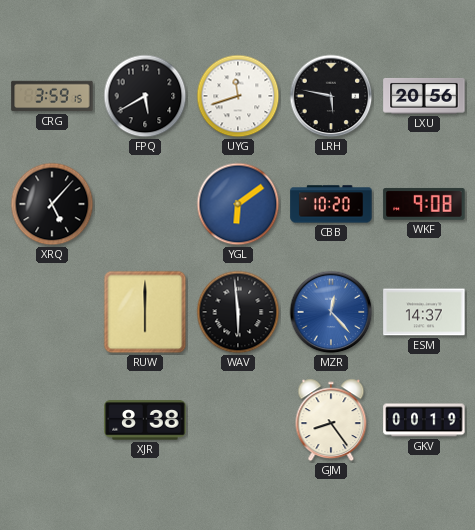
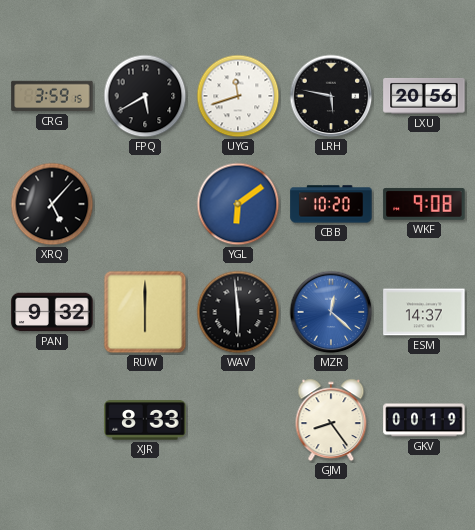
PAN: none -> 9:32 (52, 312)
MZR: 12:23 -> 12:22 (331, 312)
XJR: 8:38 -> 8:33 (145, 420)
